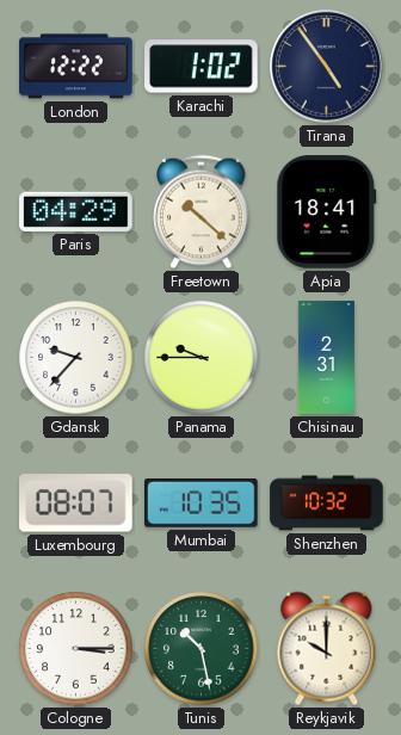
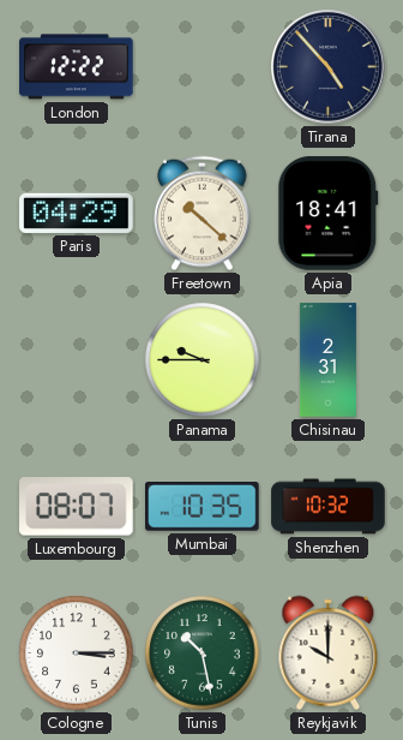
Karachi: 1:02 -> none (202, 67)
Tirana: 4:54 -> 4:53 (329, 67)
Gdansk: 9:37 -> none (76, 358)
